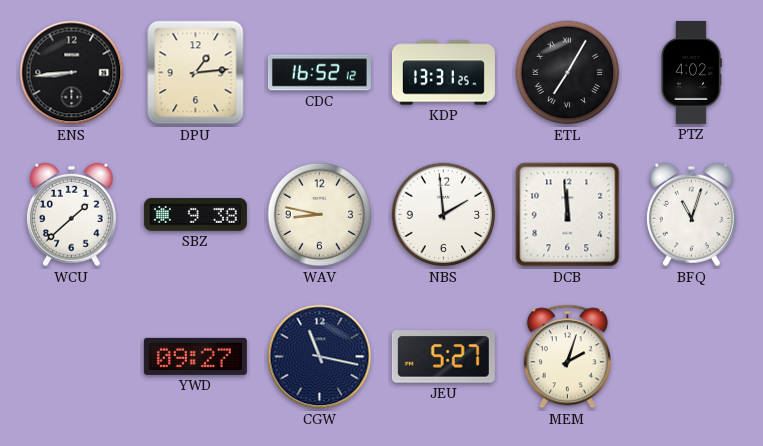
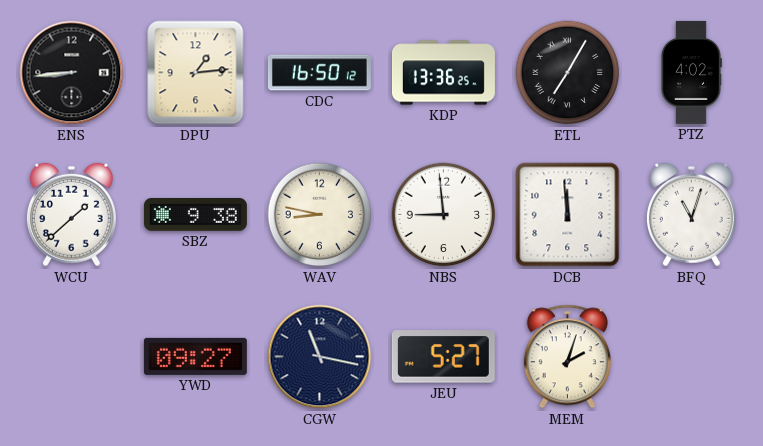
CDC: 16:52 -> 16:50 (319, 73)
KDP: 13:31 -> 13:36 (443, 73)
NBS: 1:59 -> 8:59 (444, 215)
